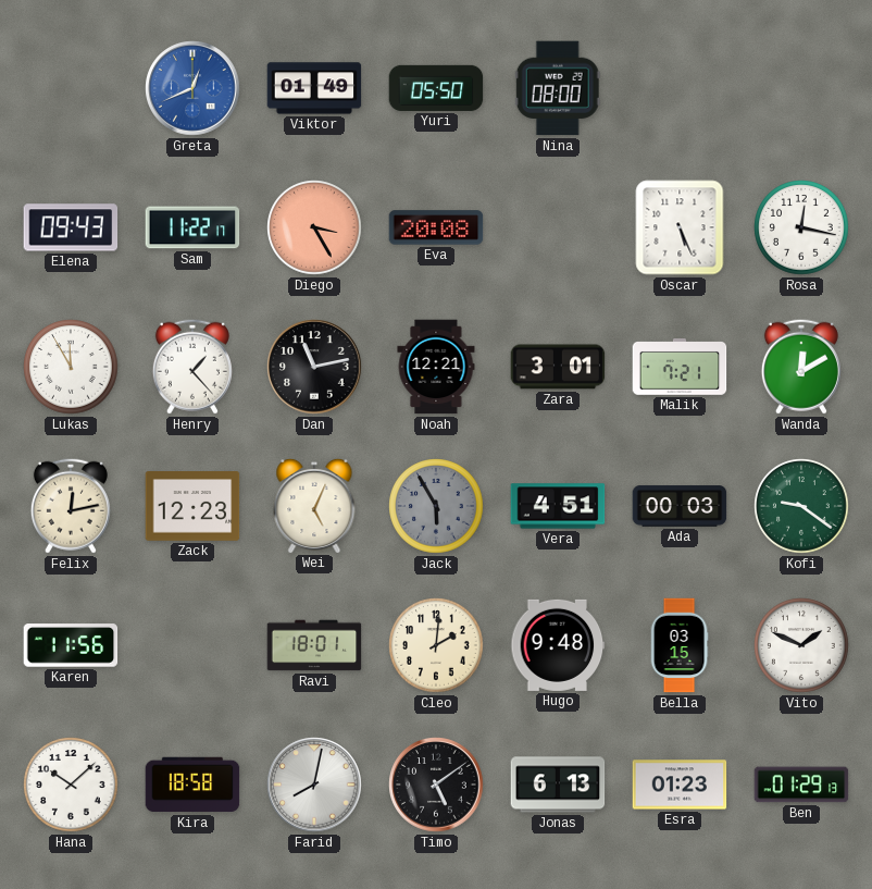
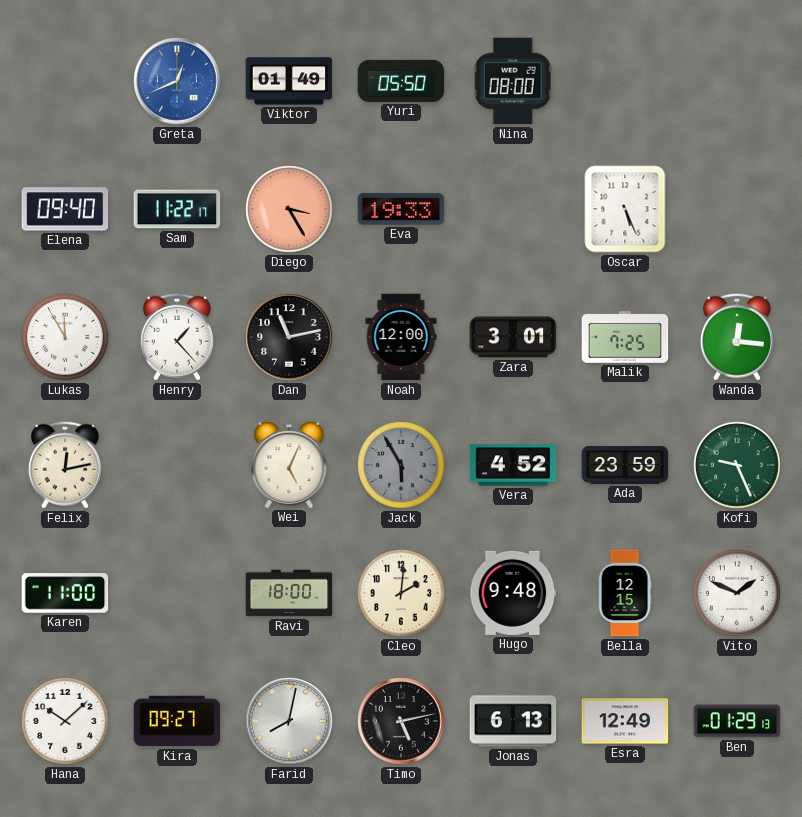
Elena: 09:43 -> 09:40 (65, 209)
Eva: 20:08 -> 19:33 (401, 209)
Rosa: 12:17 -> none (801, 227)
Noah: 12:21 -> 12:00 (401, 337)
Malik: 7:21 -> 7:25 (625, 337)
Wanda: 12:10 -> 12:16 (737, 337)
Zack: 12:23 -> none (192, 506)
Vera: 4:51 -> 4:52 (513, 465)
Ada: 00:03 -> 23:59 (625, 465)
Kofi: 9:21 -> 9:26 (737, 465)
Karen: 11:56 -> 11:00 (65, 593)
Ravi: 18:01 -> 18:00 (289, 593)
Bella: 03:15 -> 12:15 (625, 593)
Kira: 18:58 -> 09:27 (177, 721)
Timo: 5:09 -> 5:13 (401, 721)
Esra: 01:23 -> 12:49 (625, 721)
